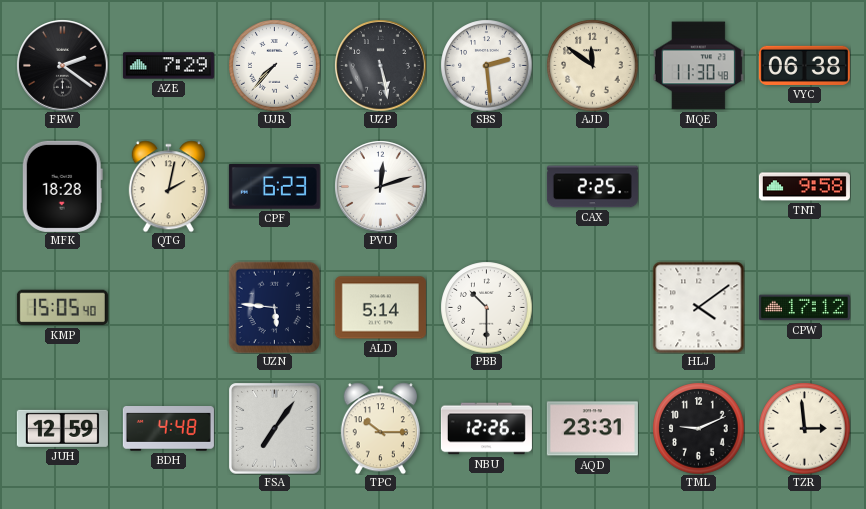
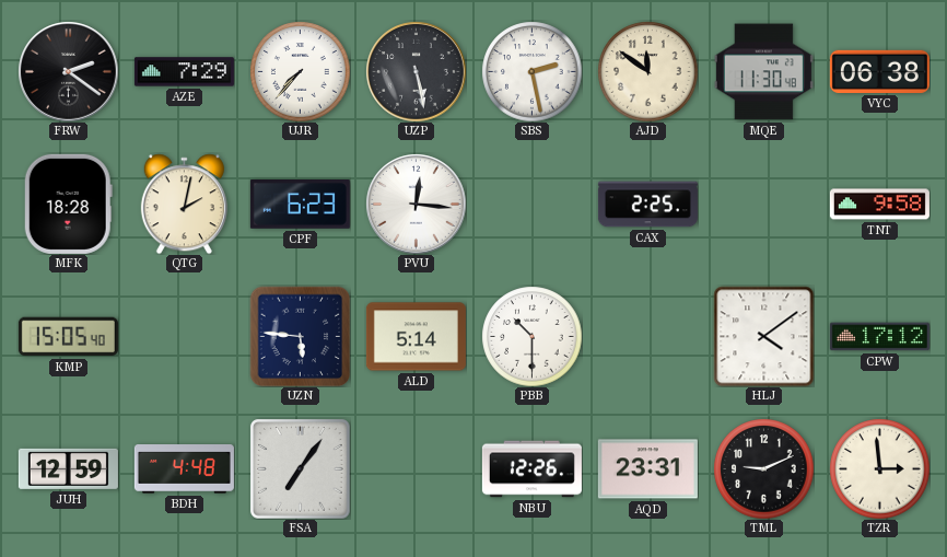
SBS: 2:29 -> 2:28 (531, 71)
PVU: 12:12 -> 12:16 (416, 204)
TPC: 10:15 -> none (380, 428)
